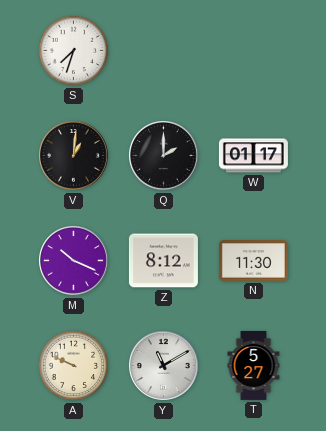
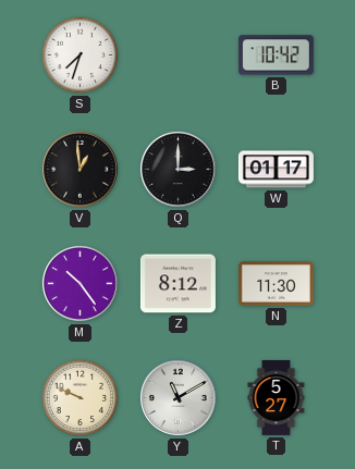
B: none -> 10:42 (276, 55)
V: 1:01 -> 12:59 (81, 170)
Q: 2:00 -> 3:00 (179, 170)
M: 10:19 -> 10:24 (81, 284)
